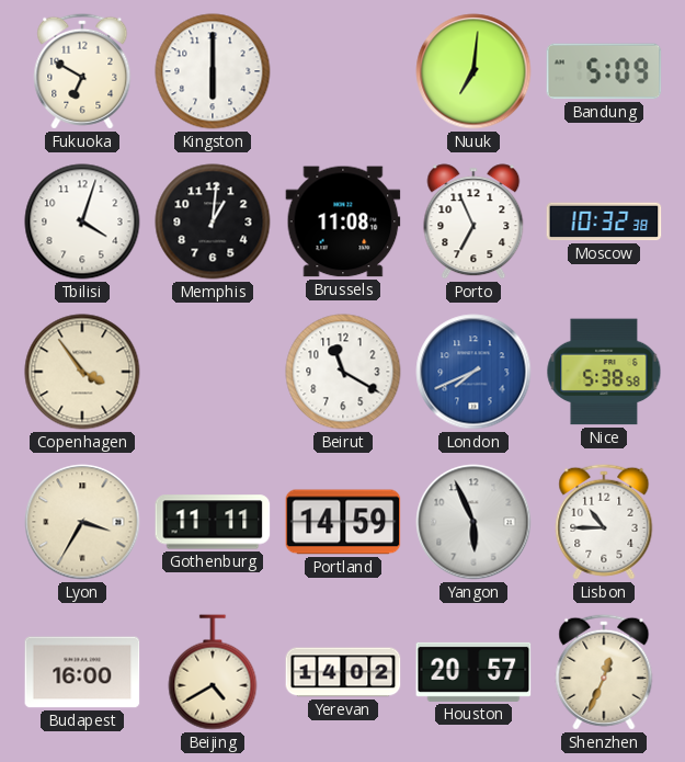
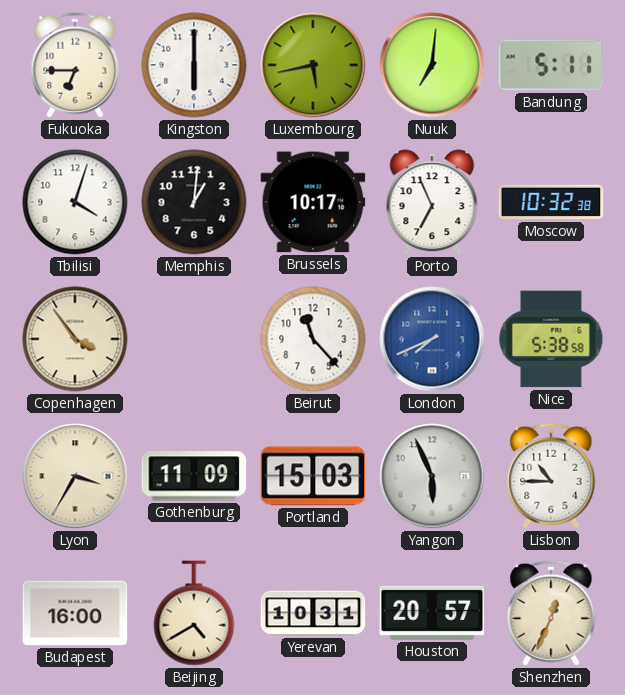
Fukuoka: 6:50 -> 6:45 (75, 65)
Luxembourg: none -> 5:43 (313, 65)
Bandung: 5:09 -> 5:11 (551, 65)
Brussels: 11:08 -> 10:17 (313, 202)
Beirut: 11:20 -> 11:23 (313, 339)
Gothenburg: 11:11 -> 11:09 (194, 476)
Portland: 14:59 -> 15:03 (313, 476)
Yerevan: 14:02 -> 10:31 (313, 613)
